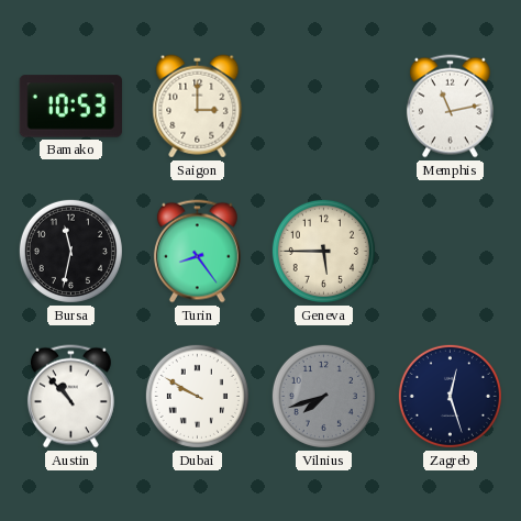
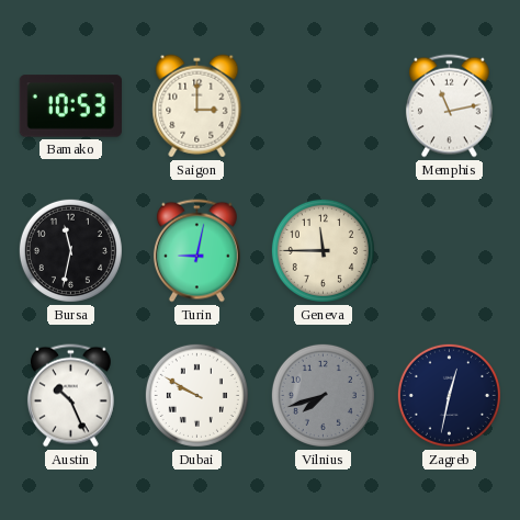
Turin: 8:24 -> 9:02 (196, 251)
Geneva: 5:45 -> 11:45 (323, 250)
Austin: 10:53 -> 10:26 (70, 396)
Zagreb: 12:27 -> 12:32 (449, 395)
